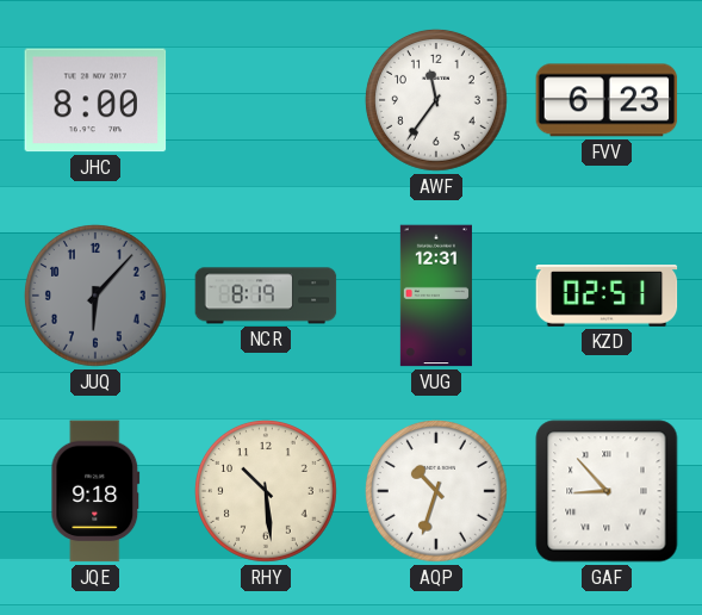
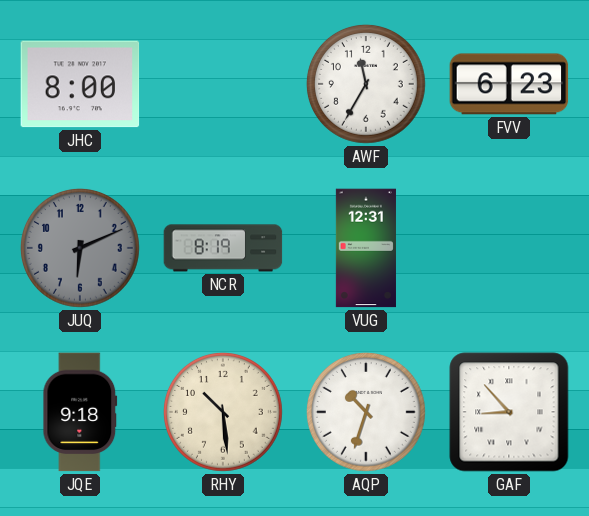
AWF: 11:36 -> 11:35 (366, 84)
JUQ: 6:07 -> 6:11 (80, 248)
KZD: 02:51 -> none (607, 297)
